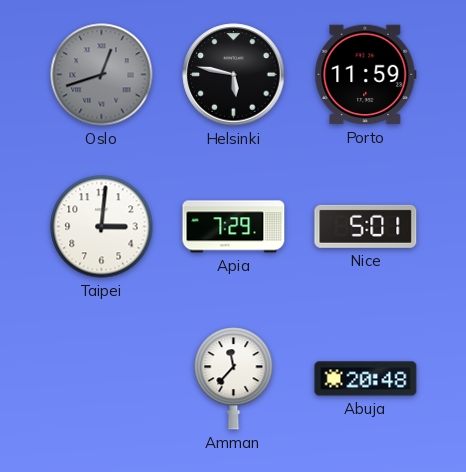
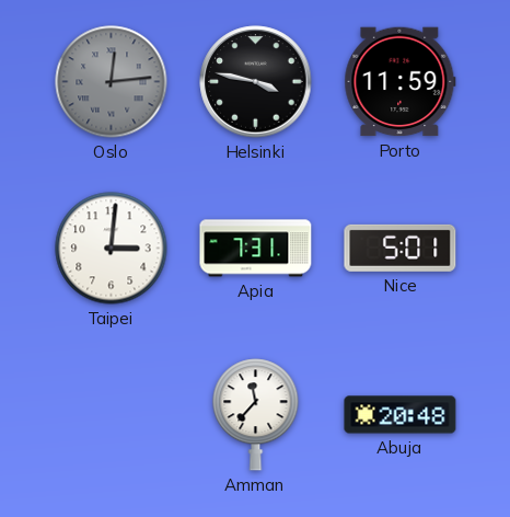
Oslo: 12:42 -> 12:14 (112, 82)
Helsinki: 5:47 -> 3:47 (256, 82)
Apia: 7:29 -> 7:31 (256, 249)
